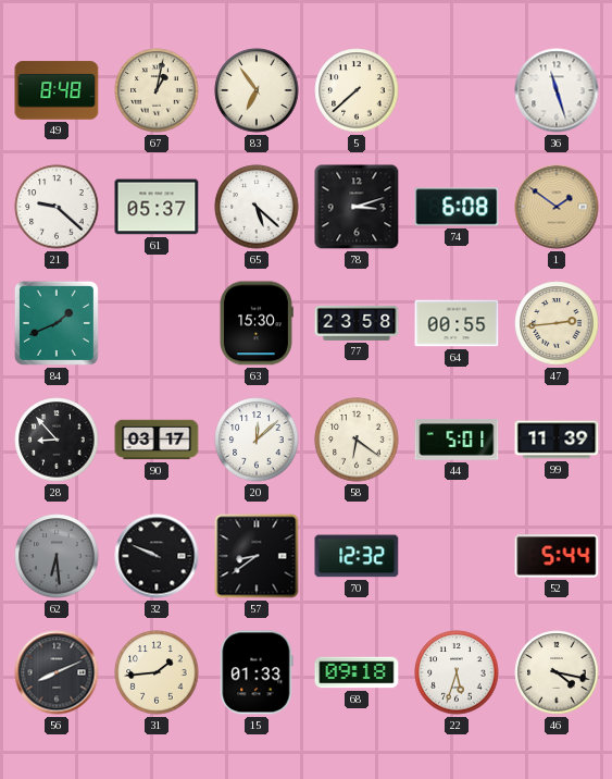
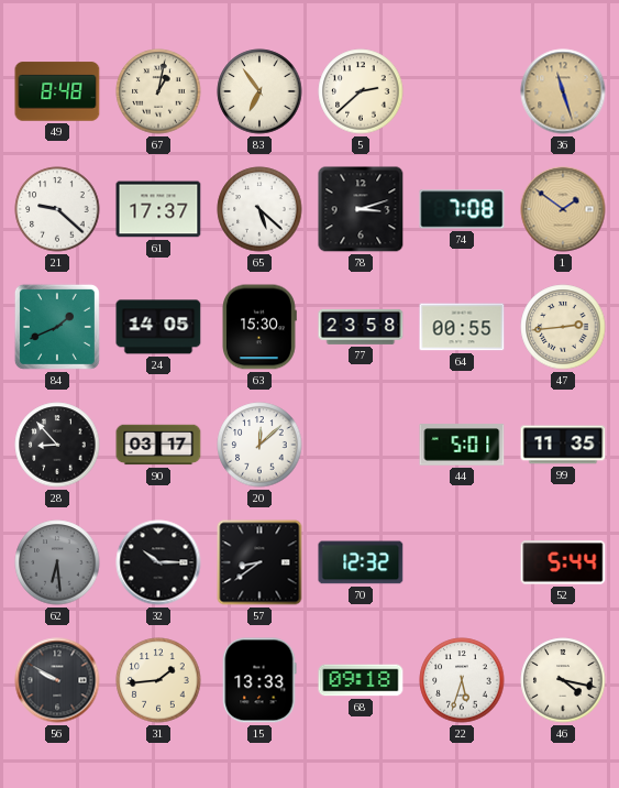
5: 7:38 -> 2:38 (361, 91)
36 dial: white -> champagne (563, 91)
61: 05:37 -> 17:37 (158, 209)
74: 6:08 -> 7:08 (462, 209)
24: none -> 14:05 (158, 327)
58: 6:21 -> none (357, 440)
99: 11:39 -> 11:35 (563, 445)
32: 9:49 -> 10:15 (158, 562)
56: 8:11 -> 9:50 (57, 680)
15: 01:33 -> 13:33 (259, 680)
